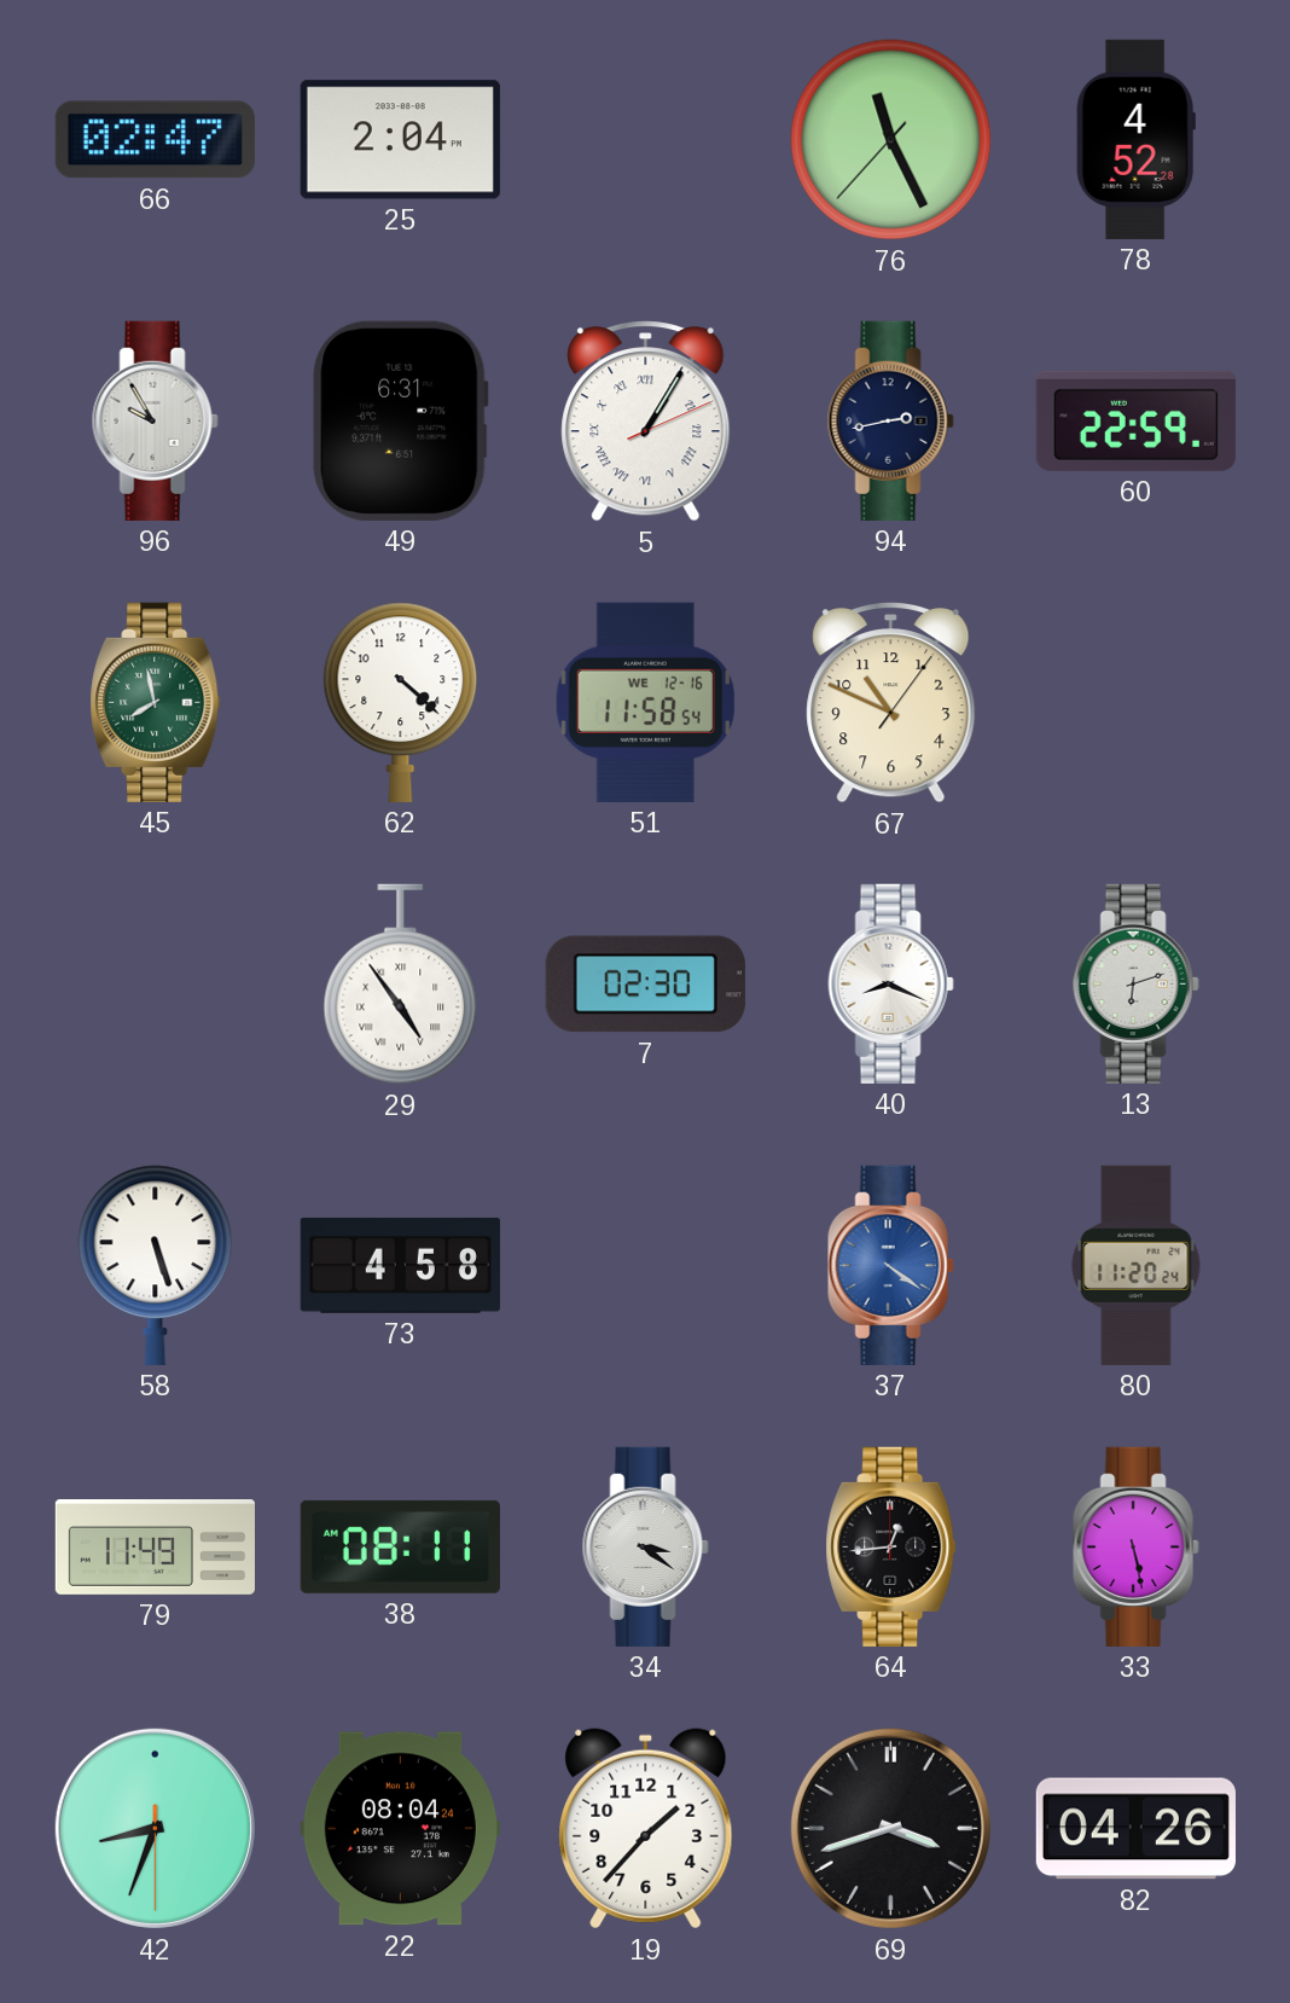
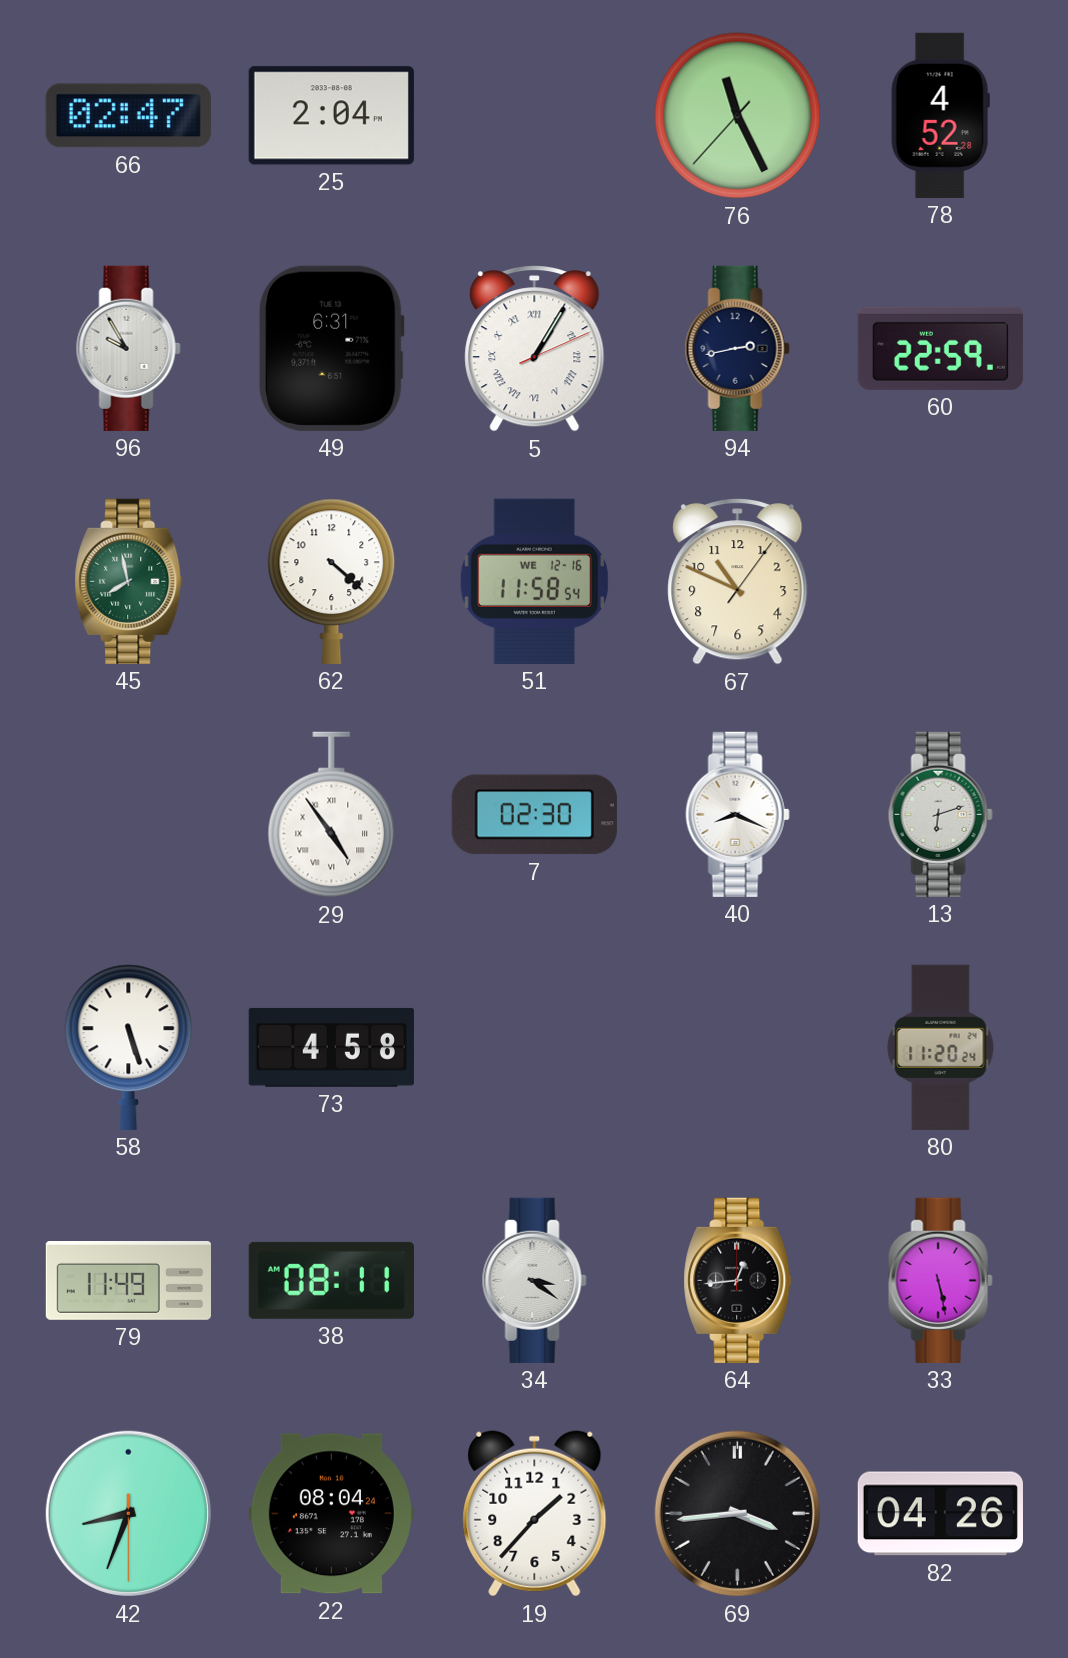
37: 4:21 -> none (890, 1265)
69: 3:42 -> 3:44 (737, 1513)
